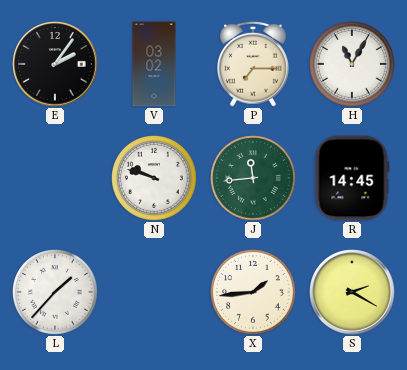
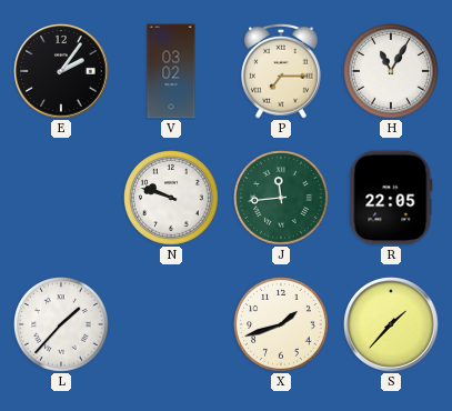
R: 14:45 -> 22:05 (391, 198)
X: 1:44 -> 1:42 (282, 325)
S: 2:20 -> 1:37 (391, 324)
